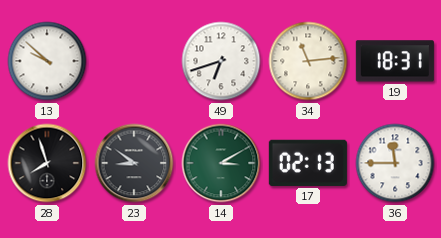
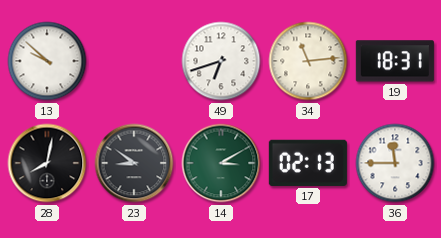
28: 7:57 -> 8:02 (47, 163)
